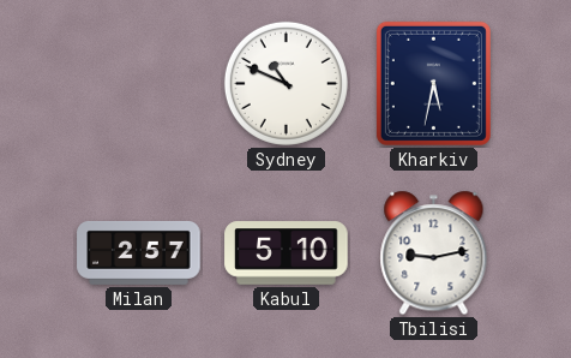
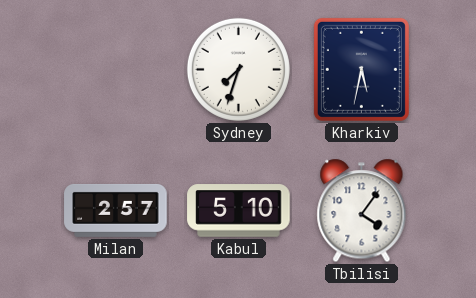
Sydney: 10:49 -> 7:33 (238, 69)
Tbilisi: 9:13 -> 4:06 (362, 211)
